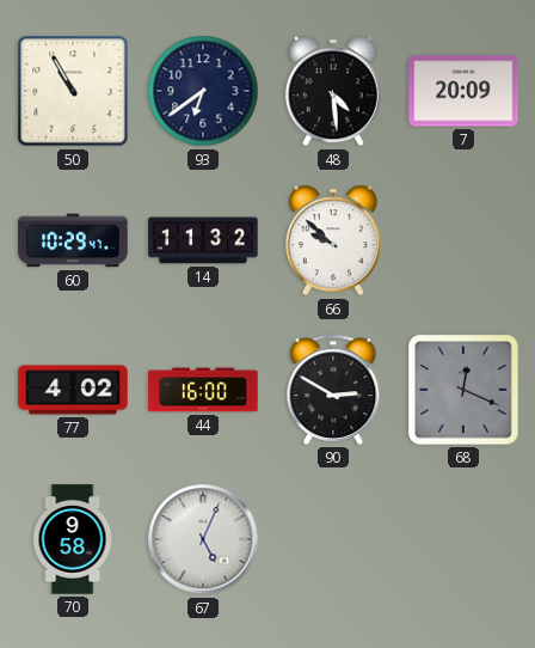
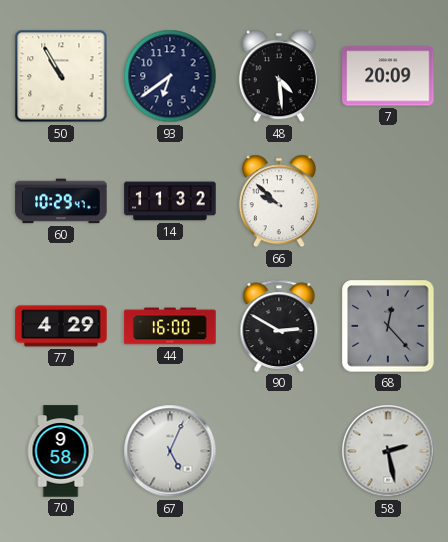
77: 4:02 -> 4:29 (61, 326)
68: 12:19 -> 12:23 (388, 326)
58: none -> 2:28 (388, 451)
